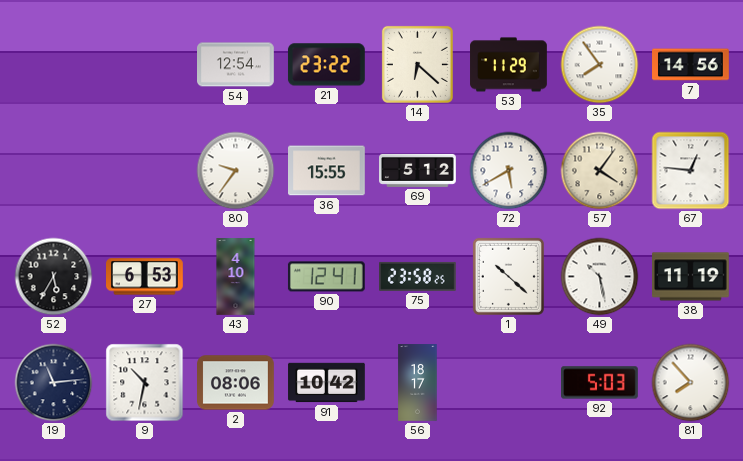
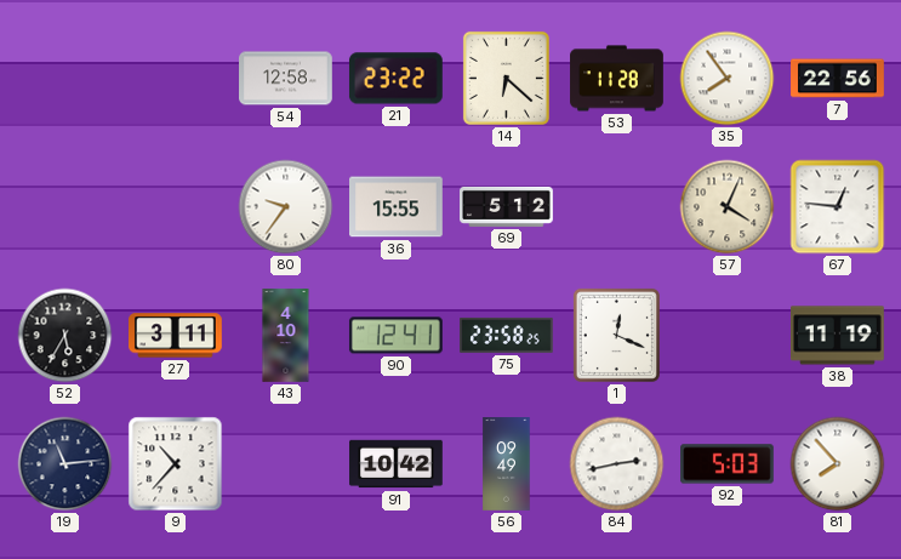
54: 12:54 -> 12:58 (286, 79)
53: 11:29 -> 11:28 (617, 79)
7: 14:56 -> 22:56 (838, 79)
72: 5:40 -> none (509, 171)
57: 4:06 -> 4:04 (728, 207)
27: 6:53 -> 3:11 (176, 336)
1: 10:22 -> 12:19 (616, 335)
49: 10:28 -> none (600, 277)
9: 10:32 -> 10:37 (176, 464)
2: 08:06 -> none (236, 383)
56: 18:17 -> 09:49 (507, 464)
84: none -> 2:43 (617, 464)
